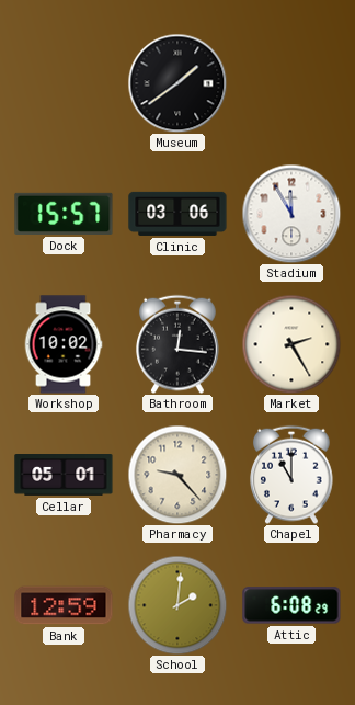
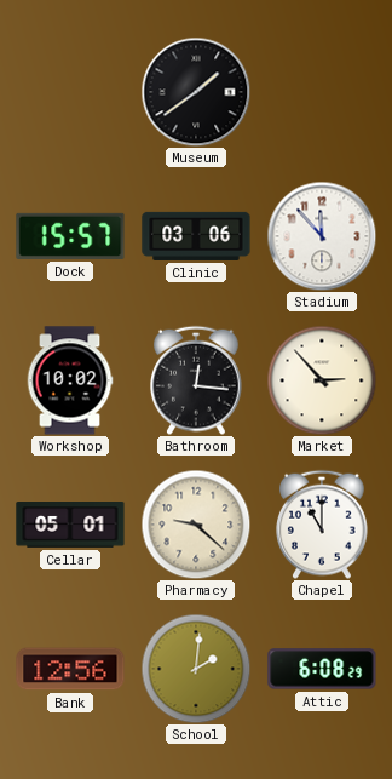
Stadium: 11:55 -> 11:53 (322, 236)
Market: 2:25 -> 2:53 (322, 380)
Pharmacy: 9:23 -> 9:22 (196, 525)
Bank: 12:59 -> 12:56 (70, 669)
